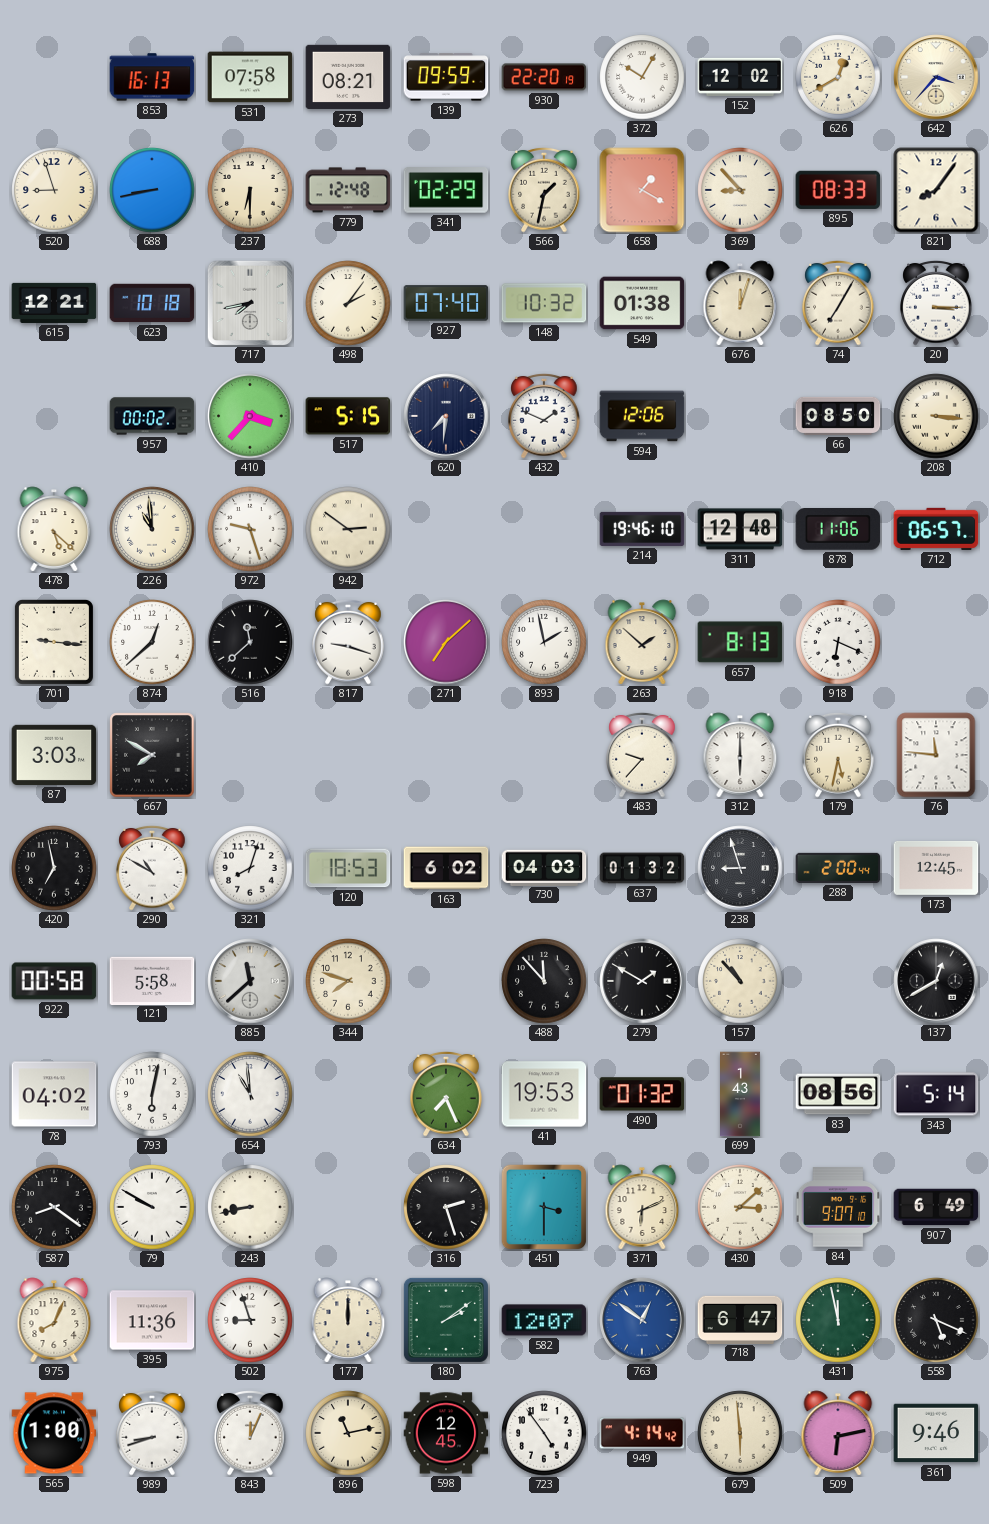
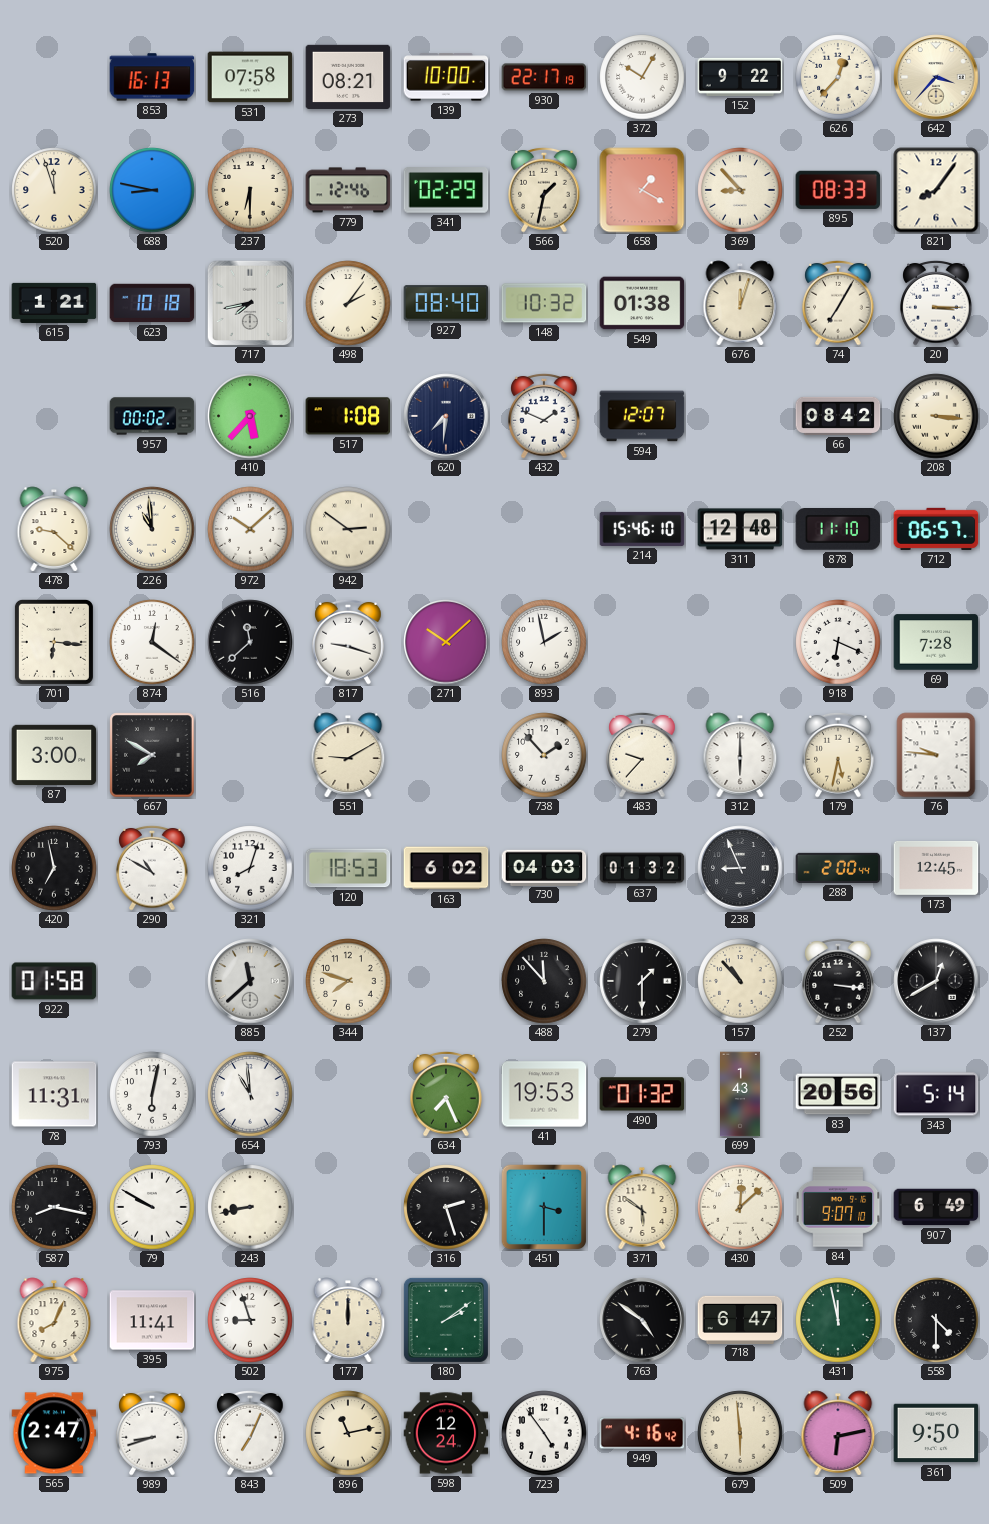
139: 09:59 -> 10:00 (446, 77)
930: 22:20 -> 22:17 (544, 77)
152: 12:02 -> 9:22 (740, 77)
626: 12:40 -> 12:37 (838, 77)
520: 8:57 -> 11:57 (54, 190)
688: 8:43 -> 8:47 (152, 190)
779: 12:48 -> 12:46 (348, 190)
615: 12:21 -> 1:21 (54, 303)
927: 07:40 -> 08:40 (446, 303)
410: 3:37 -> 5:37 (250, 416)
517: 5:15 -> 1:08 (348, 416)
594: 12:06 -> 12:07 (642, 416)
66: 08:50 -> 08:42 (838, 416)
478: 5:22 -> 9:22 (54, 529)
972: 9:27 -> 10:08 (250, 529)
214: 19:46 -> 15:46 (642, 529)
878: 11:06 -> 11:10 (838, 529)
701: 9:16 -> 6:16 (54, 642)
874: 12:38 -> 12:21 (152, 642)
271: 7:08 -> 10:08 (446, 642)
263: 1:52 -> none (642, 642)
657: 8:13 -> none (740, 642)
69: none -> 7:28 (936, 642)
87: 3:03 -> 3:00 (54, 755)
551: none -> 9:10 (348, 755)
738: none -> 1:53 (544, 755)
76: 11:46 -> 9:46 (936, 755)
238: 8:57 -> 8:56 (740, 868)
922: 00:58 -> 01:58 (54, 981)
121: 5:58 -> none (152, 980)
279: 1:50 -> 1:30 (642, 981)
252: none -> 3:16 (838, 981)
78: 04:02 -> 11:31 (54, 1094)
83: 08:56 -> 20:56 (838, 1094)
587: 8:21 -> 8:17 (54, 1207)
371: 6:11 -> 5:51 (642, 1207)
430: 3:08 -> 12:08 (740, 1207)
395: 11:36 -> 11:41 (152, 1320)
582: 12:07 -> none (544, 1320)
763: 12:51 -> 4:51 (642, 1320)
763 dial: blue -> black (642, 1320)
558: 5:19 -> 4:30 (936, 1320)
565: 1:00 -> 2:47 (54, 1433)
843: 12:04 -> 7:04 (250, 1433)
598: 12:45 -> 12:24 (446, 1433)
949: 4:14 -> 4:16 (642, 1433)
361: 9:46 -> 9:50 (936, 1433)
